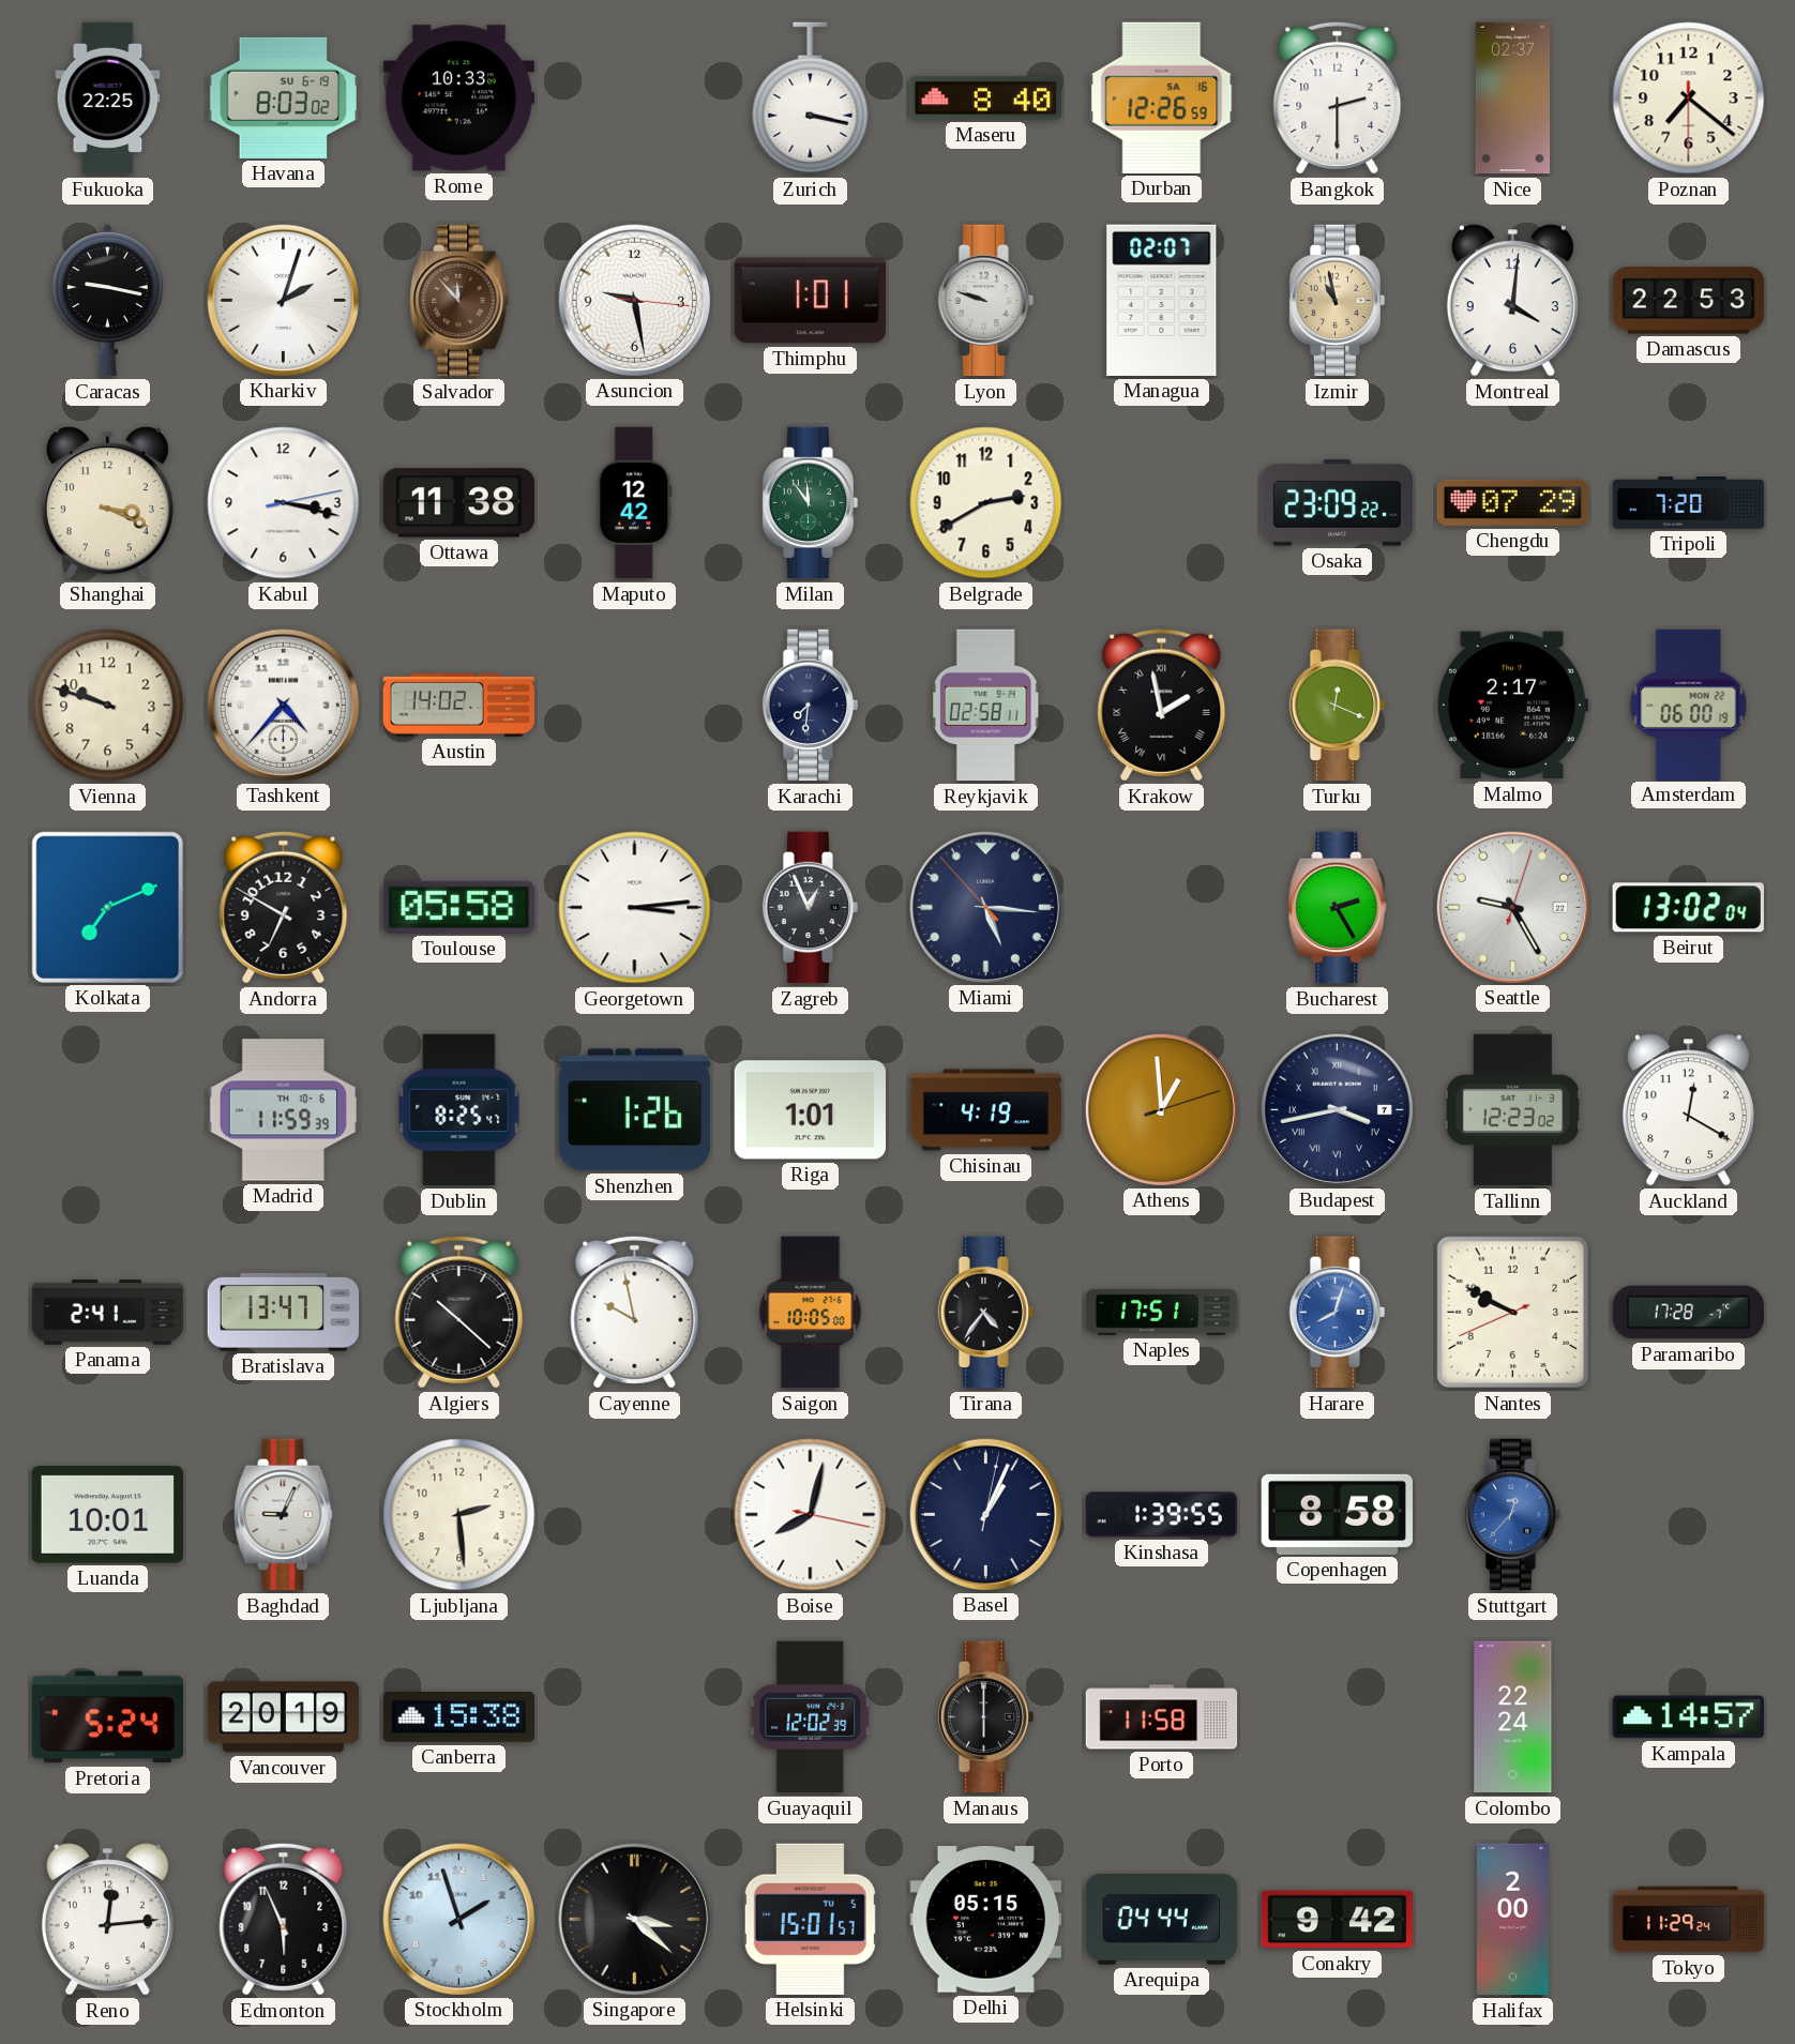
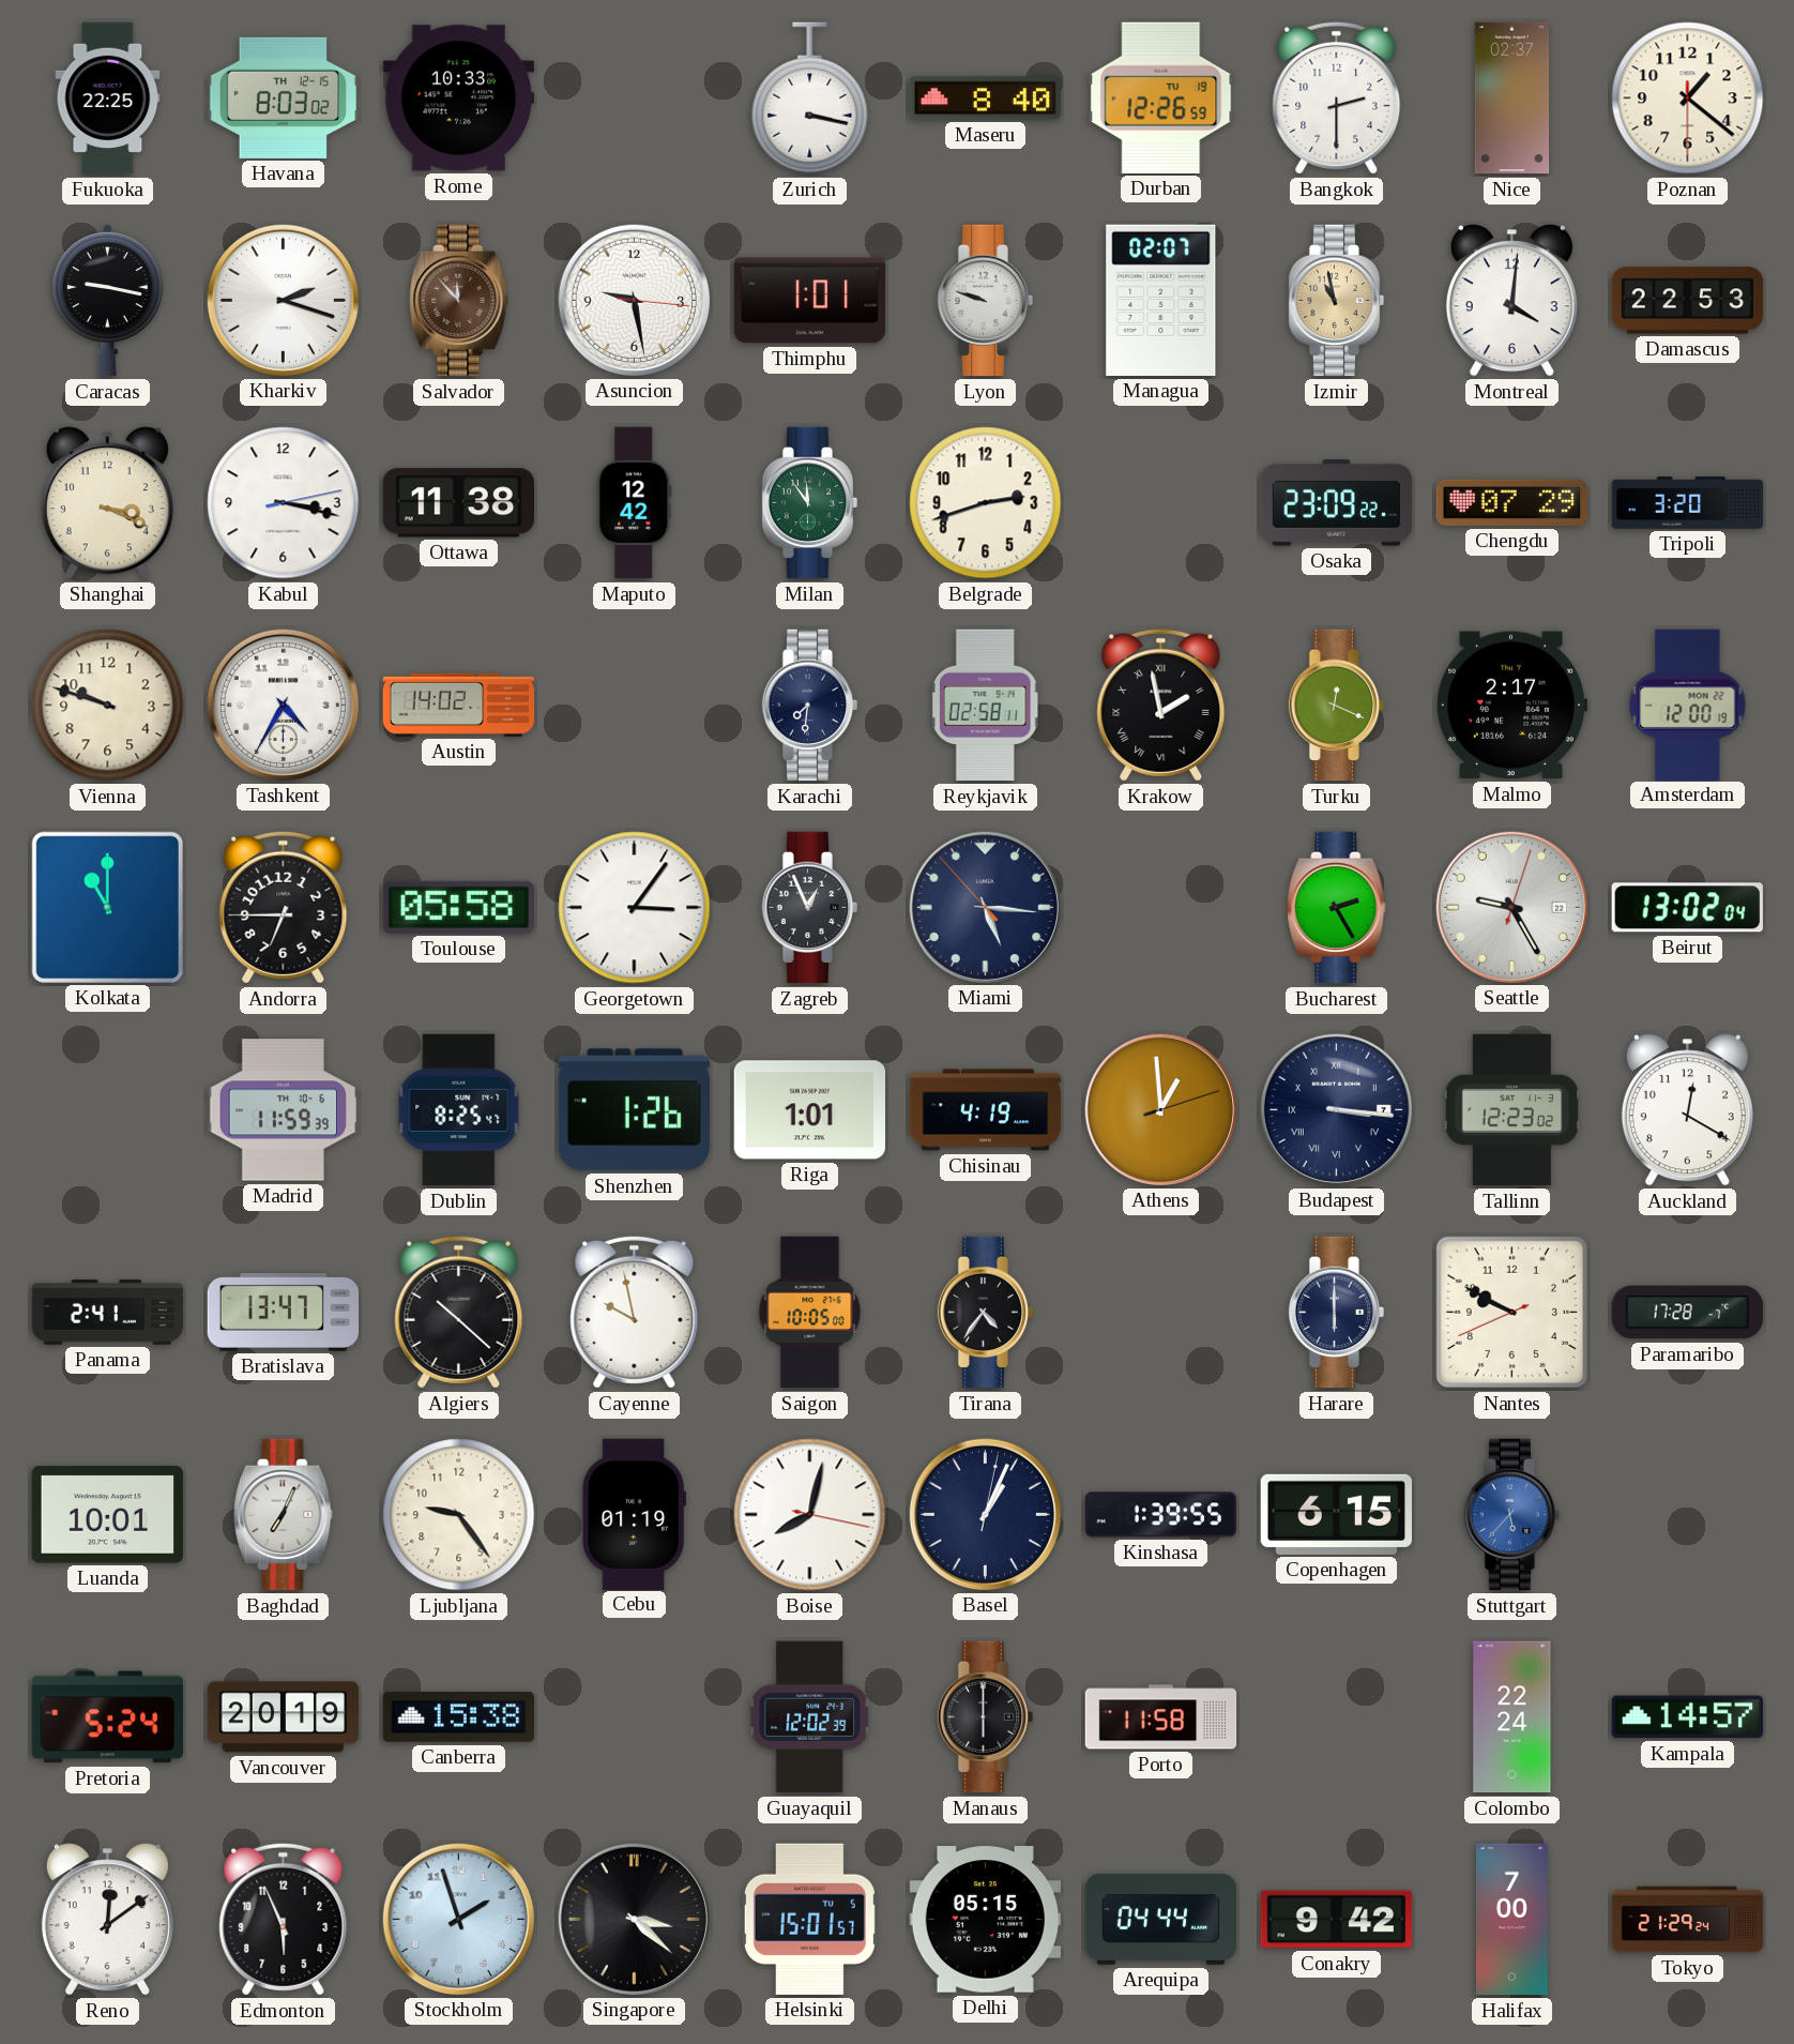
Havana date: SU 6-19 -> TH 12-15 (283, 97)
Durban date: SA 16 -> TU 19 (1161, 97)
Poznan: 7:21 -> 1:21 (1688, 99)
Kharkiv: 2:03 -> 2:18 (283, 300)
Belgrade: 2:40 -> 2:42 (986, 503)
Tripoli: 7:20 -> 3:20 (1688, 503)
Tashkent: 4:37 -> 4:35 (283, 705)
Amsterdam: 06:00 -> 12:00 (1688, 705)
Kolkata: 7:11 -> 11:00 (107, 907)
Andorra: 6:50 -> 6:45 (284, 907)
Georgetown: 3:14 -> 3:06 (635, 908)
Budapest: 3:43 -> 3:16 (1336, 1109)
Naples: 17:51 -> none (1162, 1312)
Harare: 8:03 -> 6:00 (1337, 1313)
Harare dial: blue -> navy (1337, 1313)
Baghdad: 9:04 -> 7:04 (284, 1515)
Ljubljana: 2:29 -> 9:24 (459, 1515)
Cebu: none -> 01:19 (634, 1514)
Copenhagen: 8:58 -> 6:15 (1336, 1514)
Stuttgart: 12:37 -> 5:37 (1512, 1515)
Reno: 12:14 -> 12:09 (107, 1920)
Halifax: 2:00 -> 7:00 (1511, 1920)
Tokyo: 11:29 -> 21:29 (1688, 1920)
